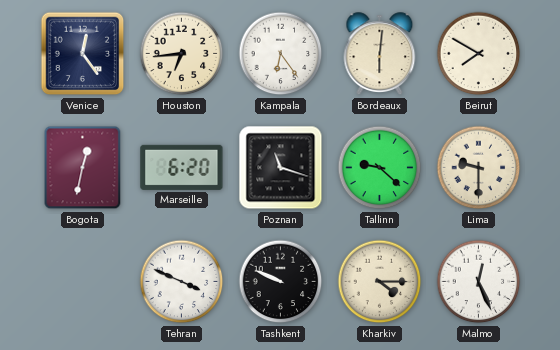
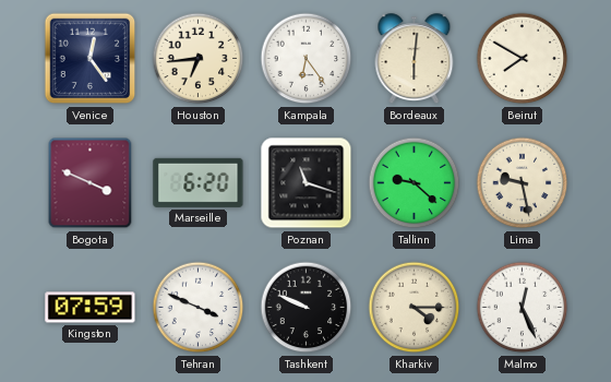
Bogota: 12:32 -> 3:49 (91, 183)
Lima: 9:30 -> 9:28 (523, 183)
Kingston: none -> 07:59 (91, 308)
